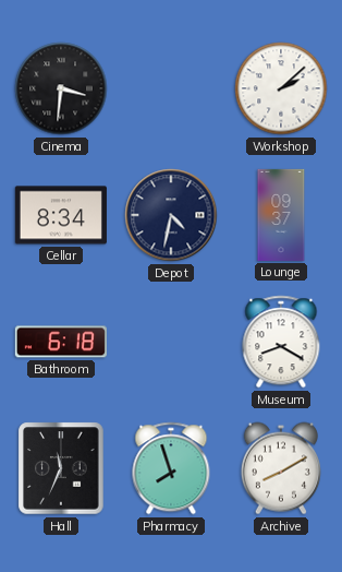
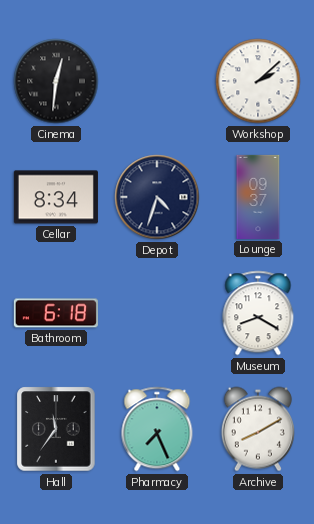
Cinema: 3:31 -> 12:31 (56, 81)
Depot: 4:32 -> 4:33 (157, 197)
Hall: 11:34 -> 11:36 (56, 429)
Pharmacy: 7:57 -> 7:26 (157, 429)
